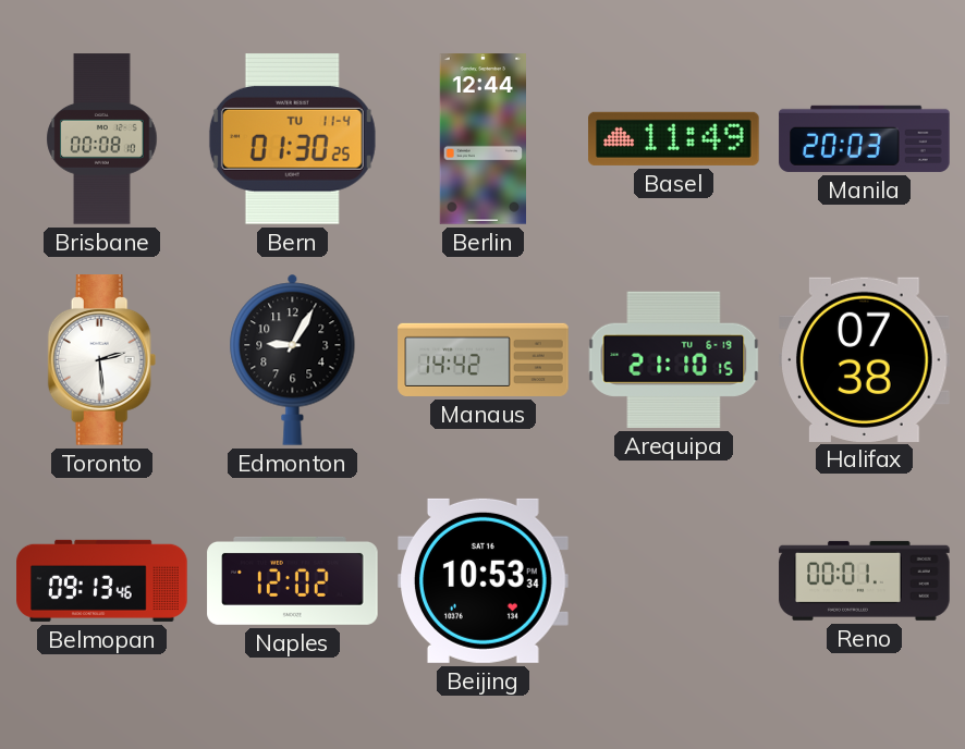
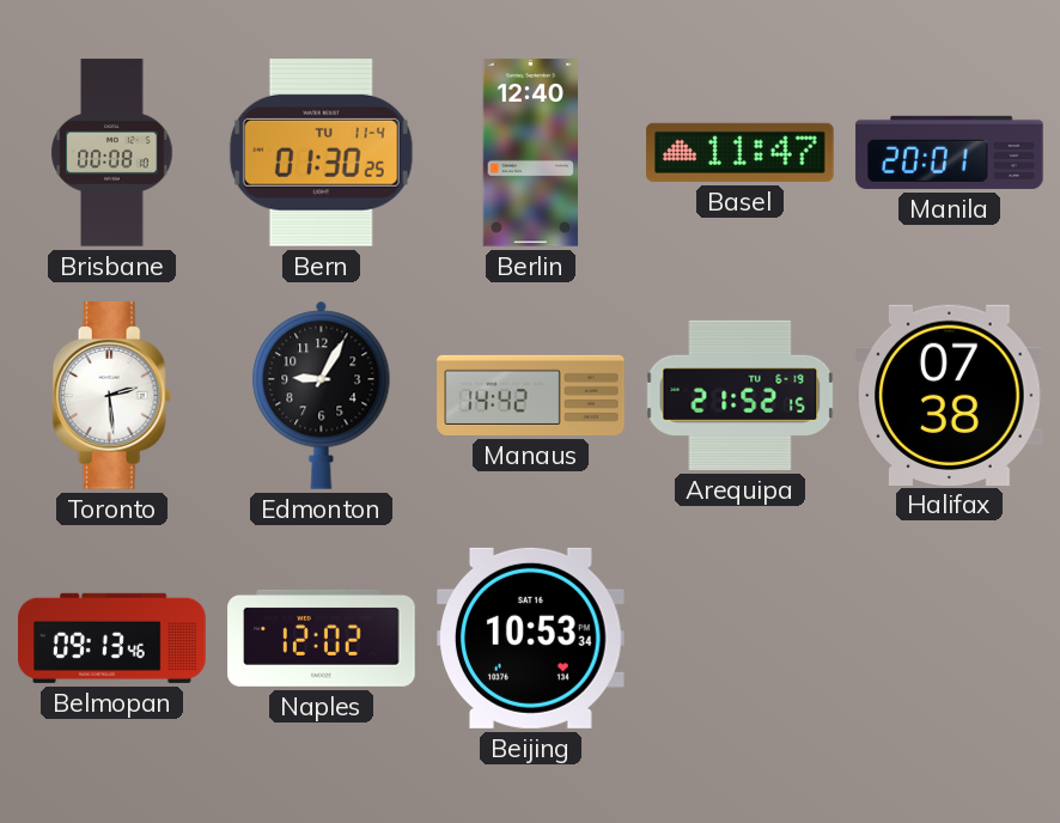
Berlin: 12:44 -> 12:40 (530, 153)
Basel: 11:49 -> 11:47 (741, 152)
Manila: 20:03 -> 20:01 (950, 152)
Arequipa: 21:10 -> 21:52 (741, 395)
Reno: 00:01 -> none (865, 580)
